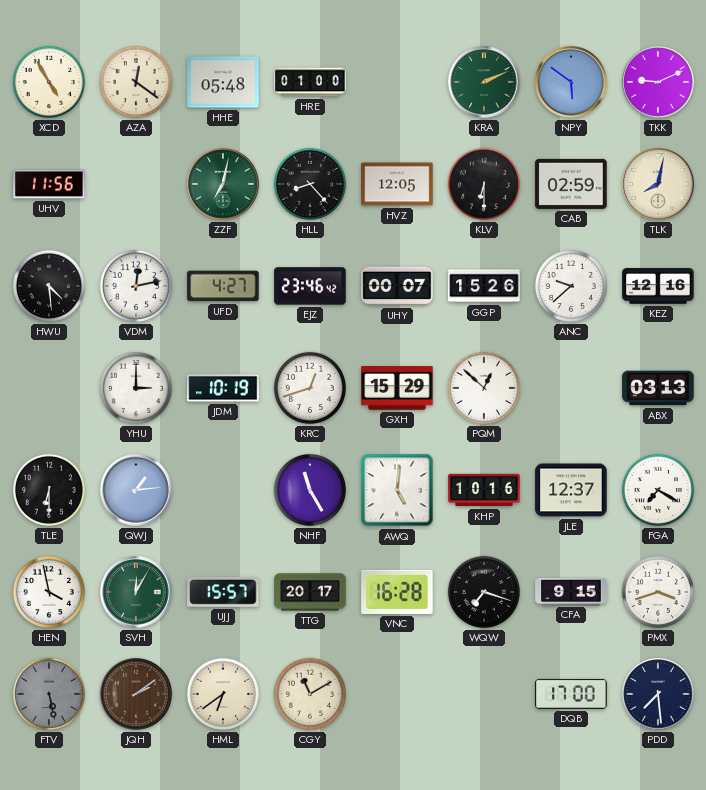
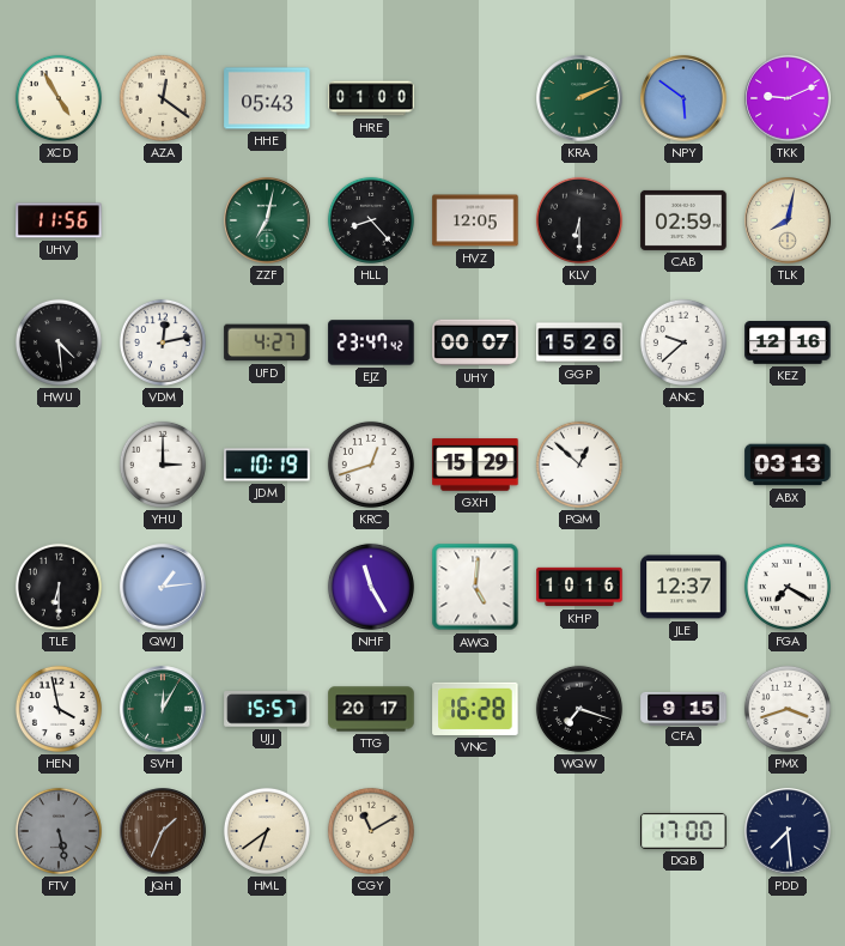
HHE: 05:48 -> 05:43 (267, 98)
EJZ: 23:46 -> 23:47 (371, 342)
JQH: 2:09 -> 1:34 (163, 831)
